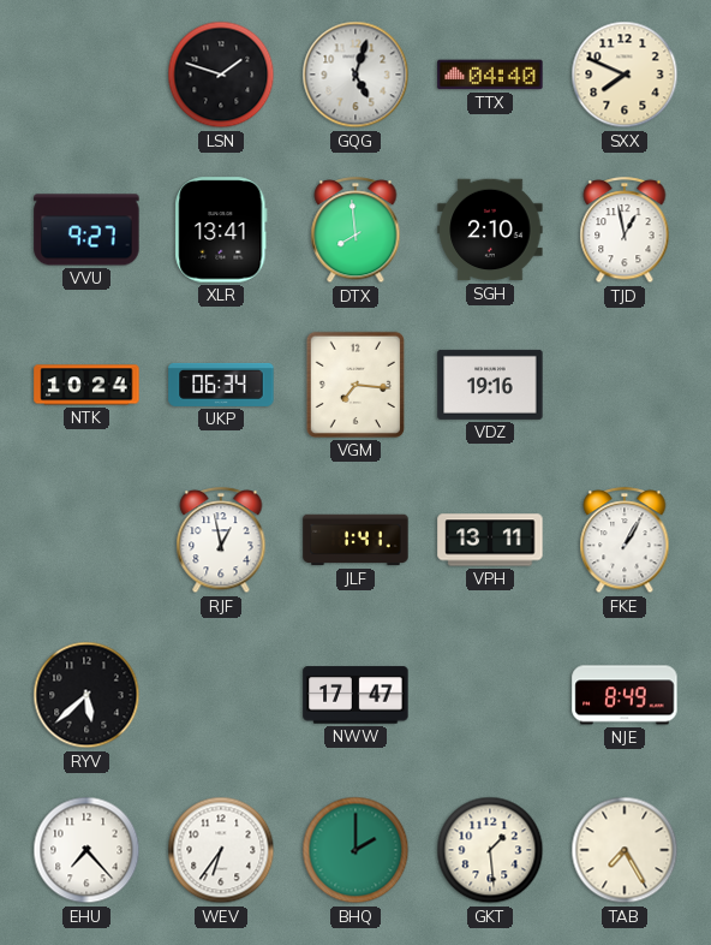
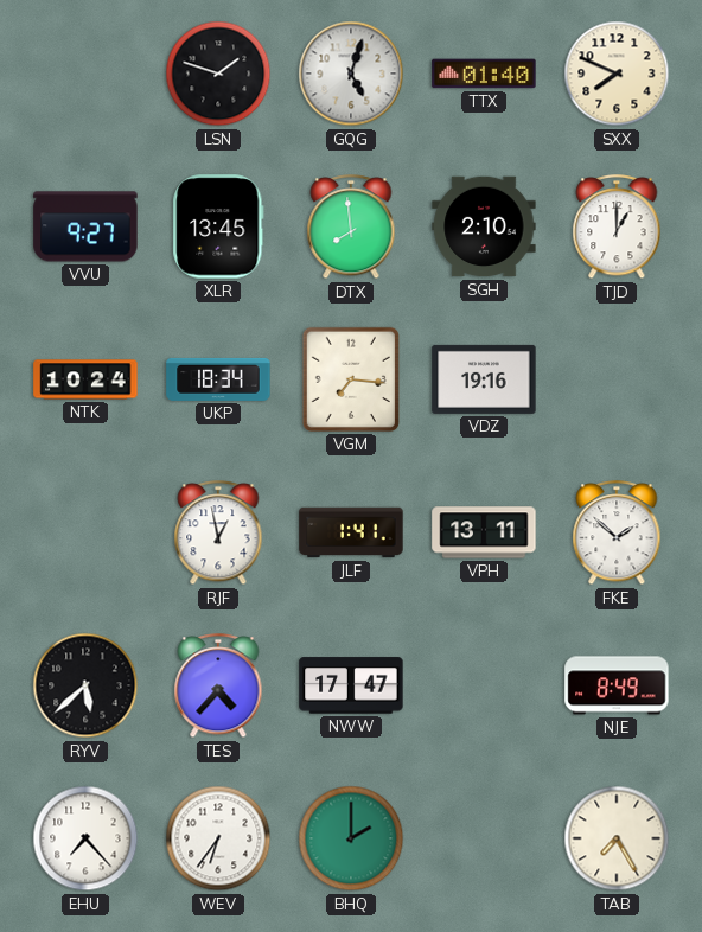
TTX: 04:40 -> 01:40 (484, 74)
XLR: 13:41 -> 13:45 (218, 226)
TJD: 12:58 -> 1:00 (617, 228)
UKP: 06:34 -> 18:34 (218, 379)
FKE: 1:05 -> 1:52 (617, 534)
TES: none -> 4:37 (218, 687)
GKT: 1:29 -> none (490, 850)
